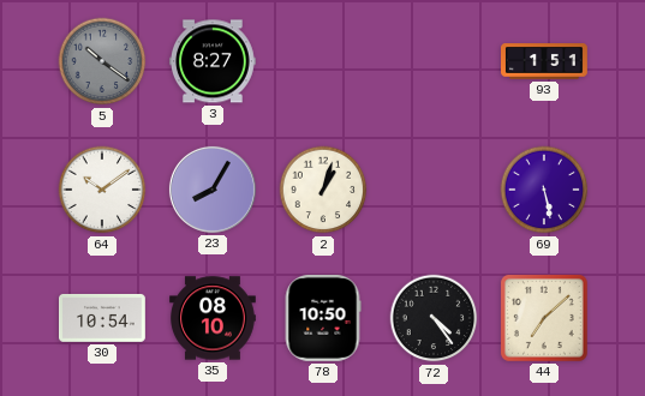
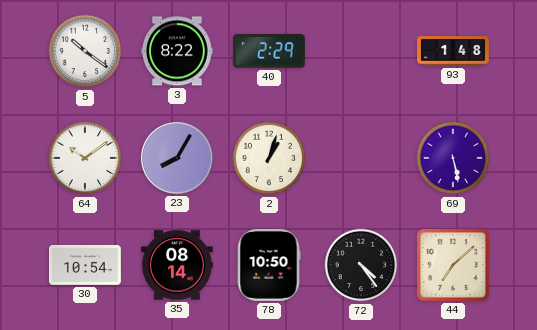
5 dial: grey -> white (85, 51)
3: 8:27 -> 8:22 (177, 51)
40: none -> 2:29 (269, 51)
93: 1:51 -> 1:48 (454, 51)
35: 08:10 -> 08:14 (178, 265)
